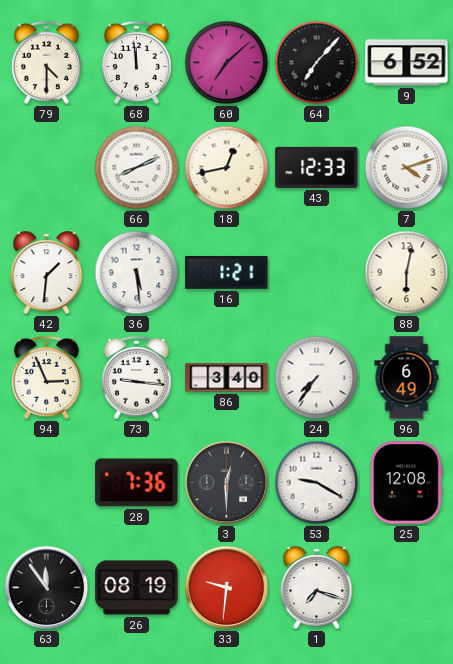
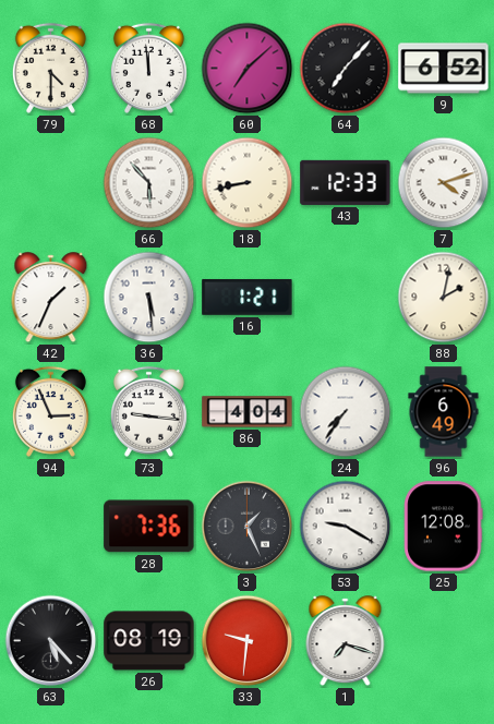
66: 8:11 -> 5:53 (149, 183)
18: 12:43 -> 8:43 (248, 183)
42: 1:31 -> 1:34 (51, 298)
88: 6:02 -> 2:02 (444, 298)
86: 3:40 -> 4:04 (248, 412)
3: 12:30 -> 1:26 (248, 527)
63: 11:54 -> 5:23 (51, 641)
